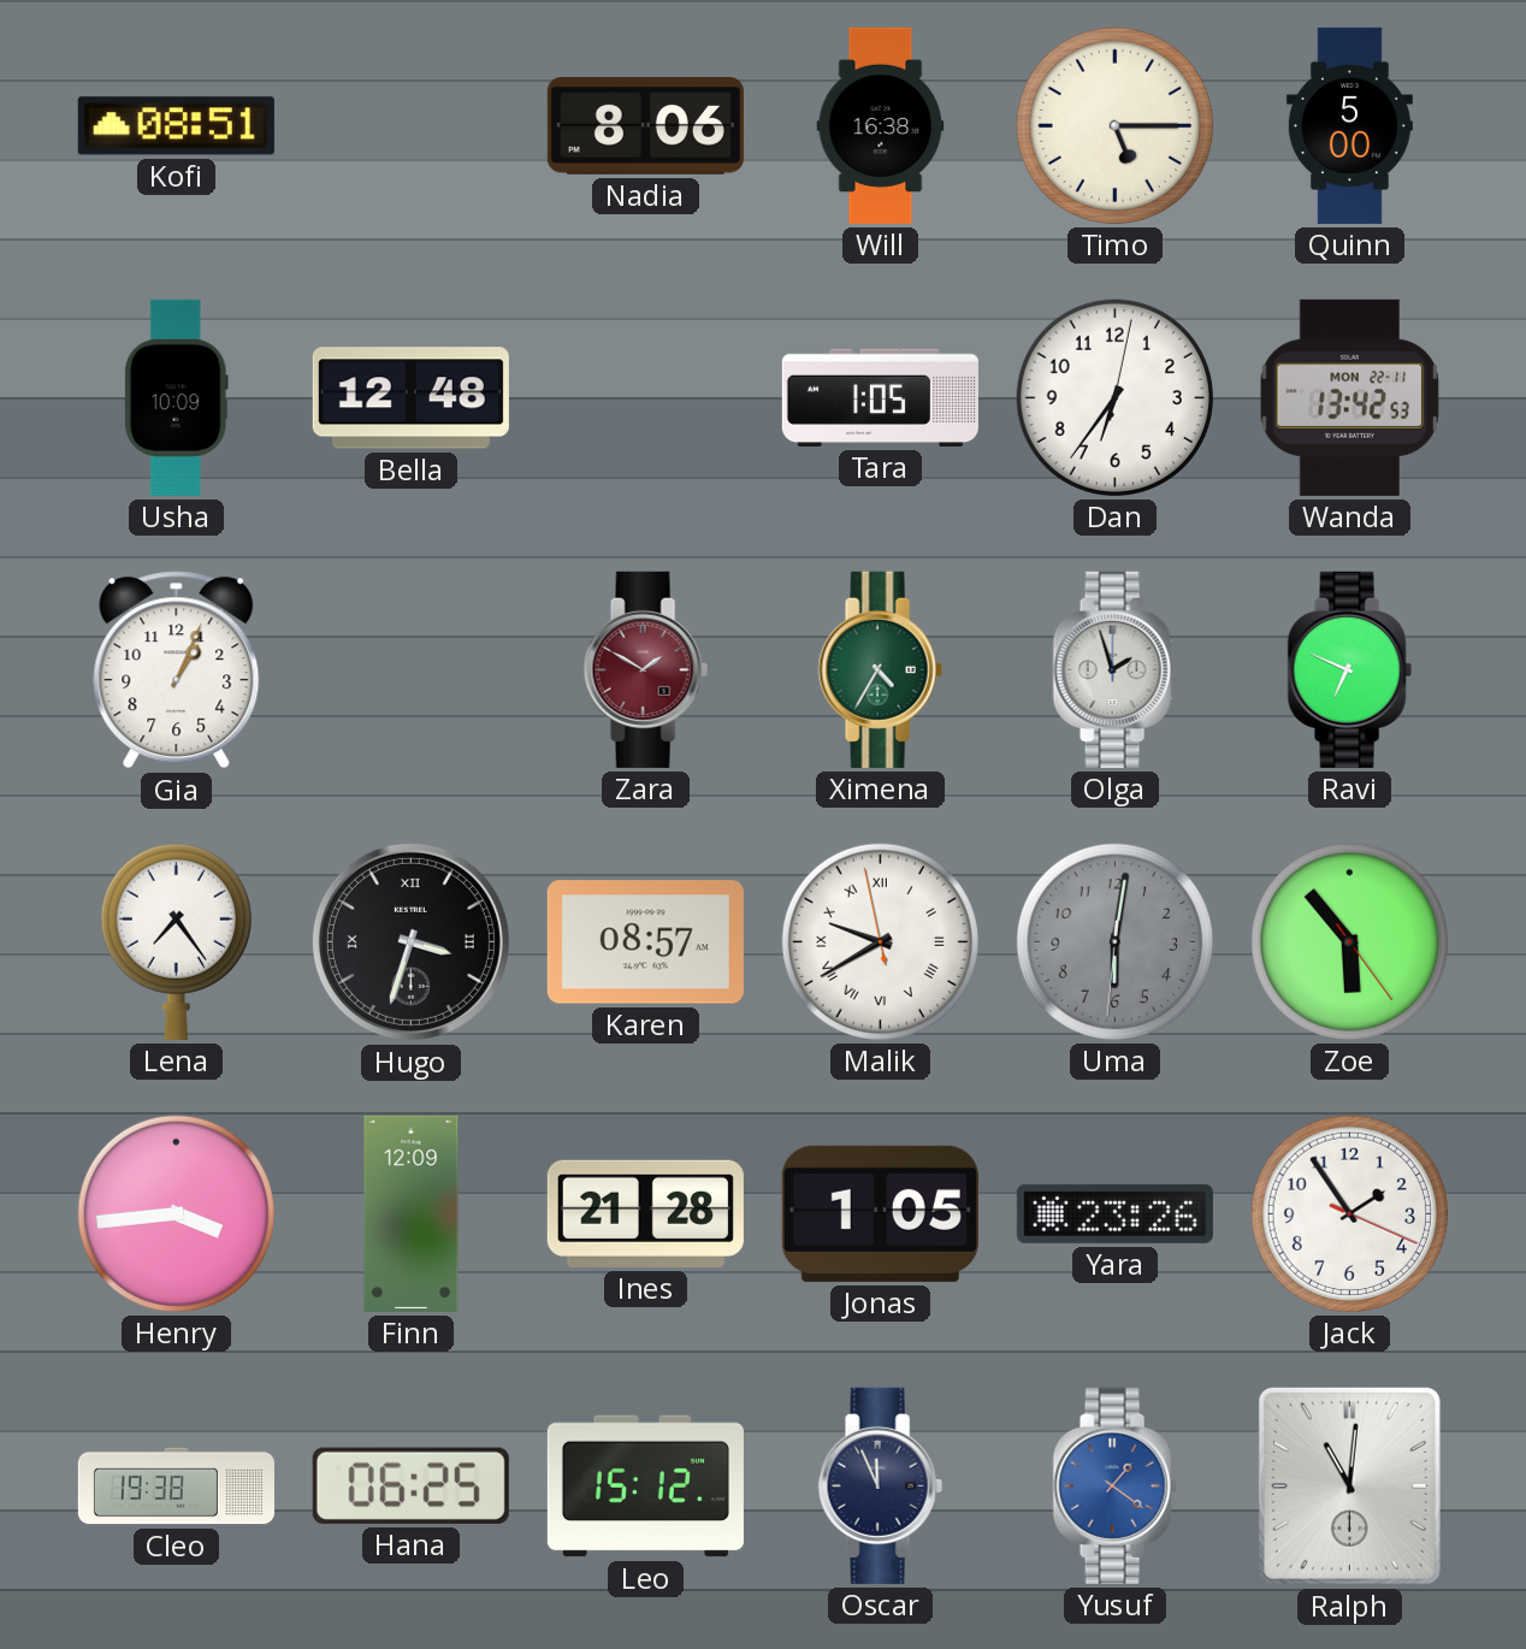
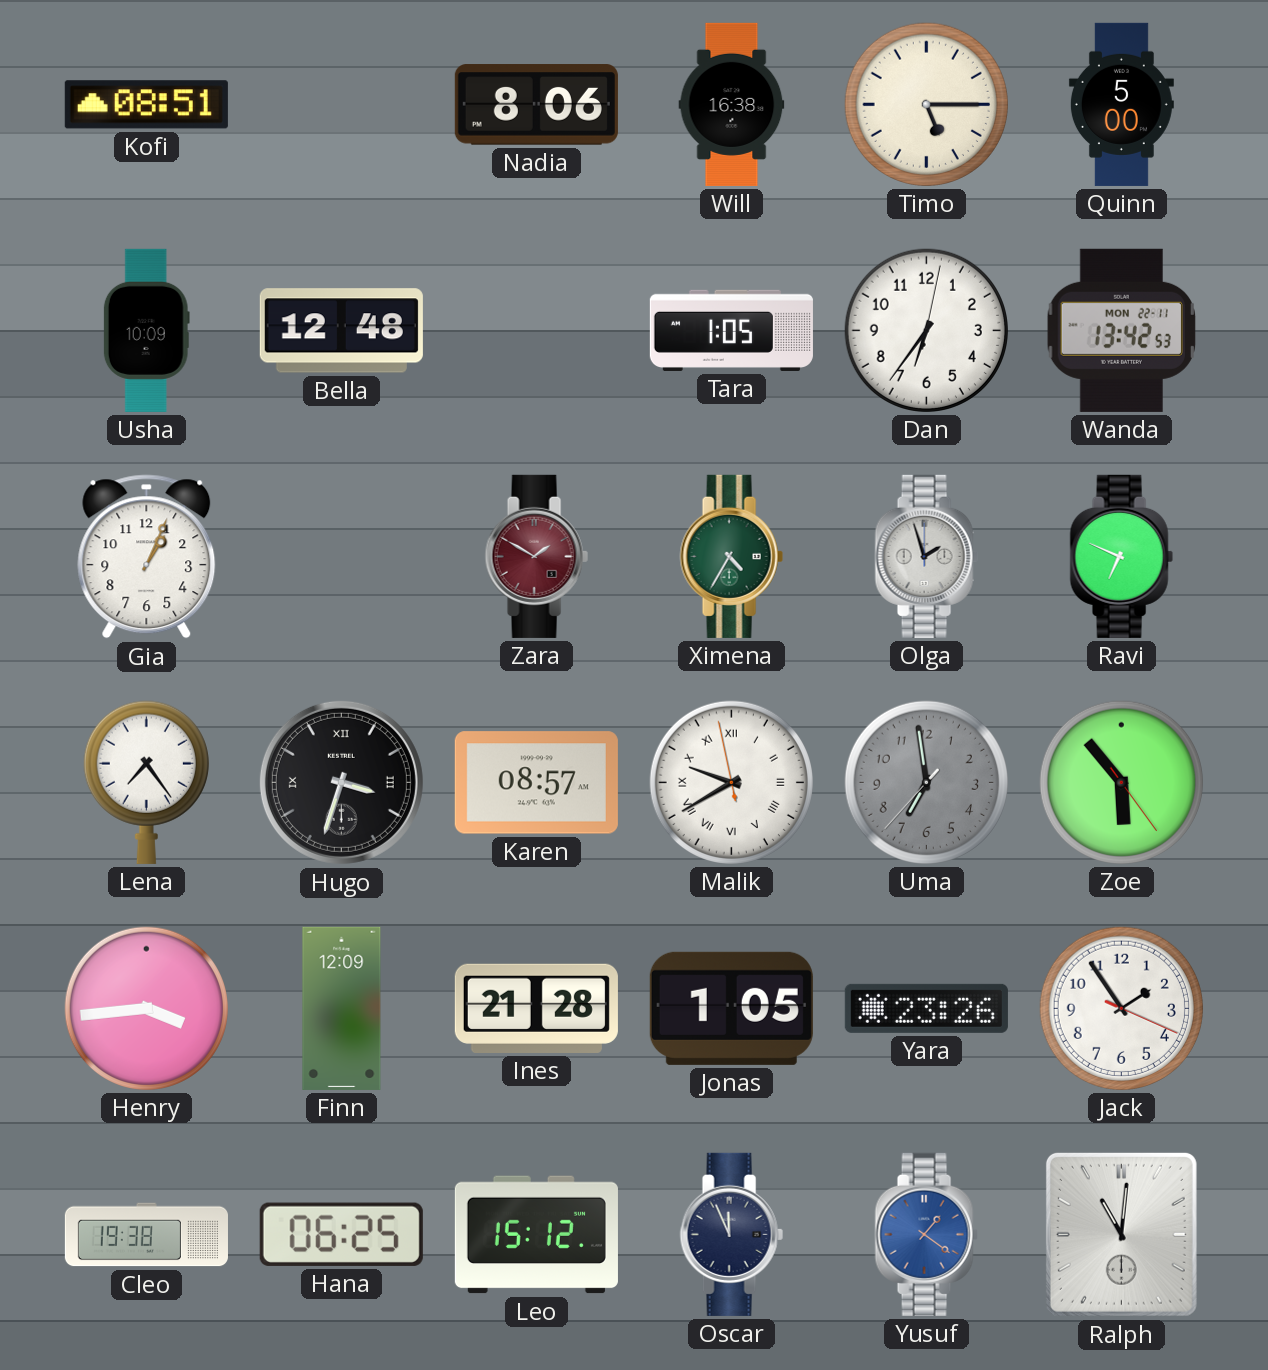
Uma: 6:01 -> 6:58 (926, 782)
